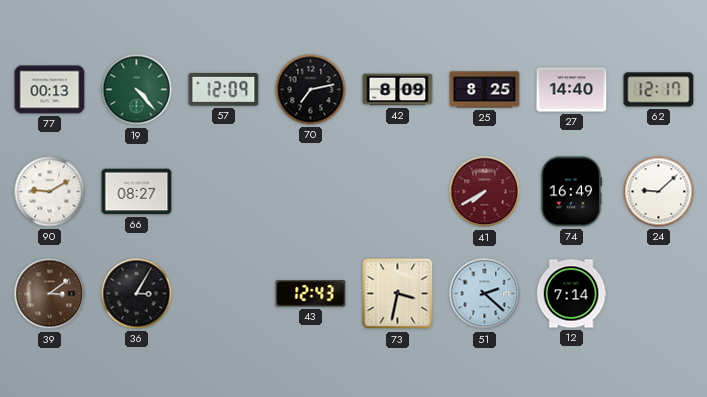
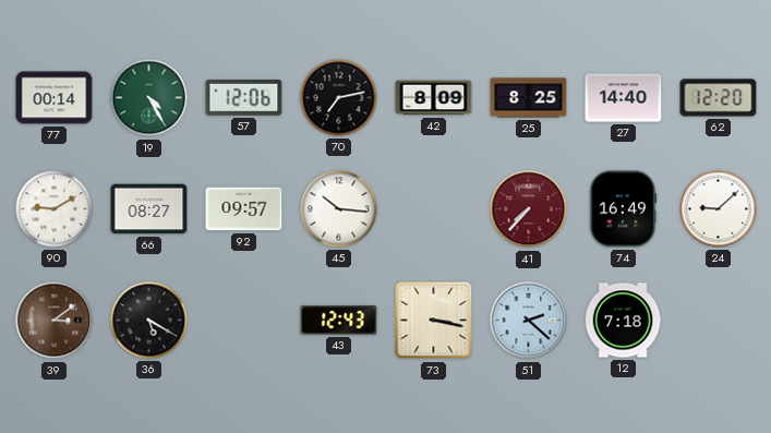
77: 00:13 -> 00:14 (55, 98)
19: 4:23 -> 4:25 (149, 98)
57: 12:09 -> 12:06 (244, 97)
62: 12:17 -> 12:20 (719, 98)
92: none -> 09:57 (244, 209)
45: none -> 10:16 (339, 209)
41: 7:40 -> 7:37 (529, 209)
36: 3:05 -> 5:20 (149, 321)
73: 3:32 -> 3:17 (434, 321)
12: 7:14 -> 7:18 (623, 321)
